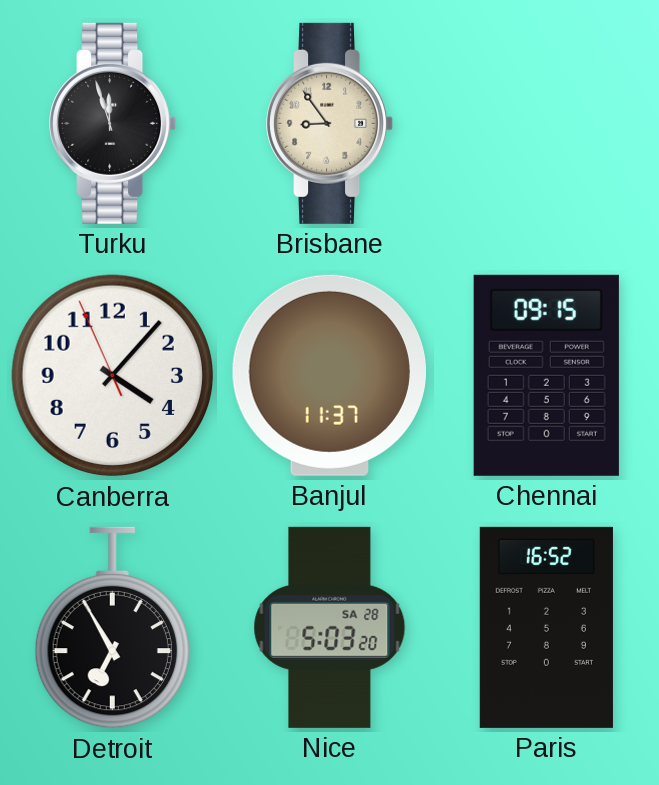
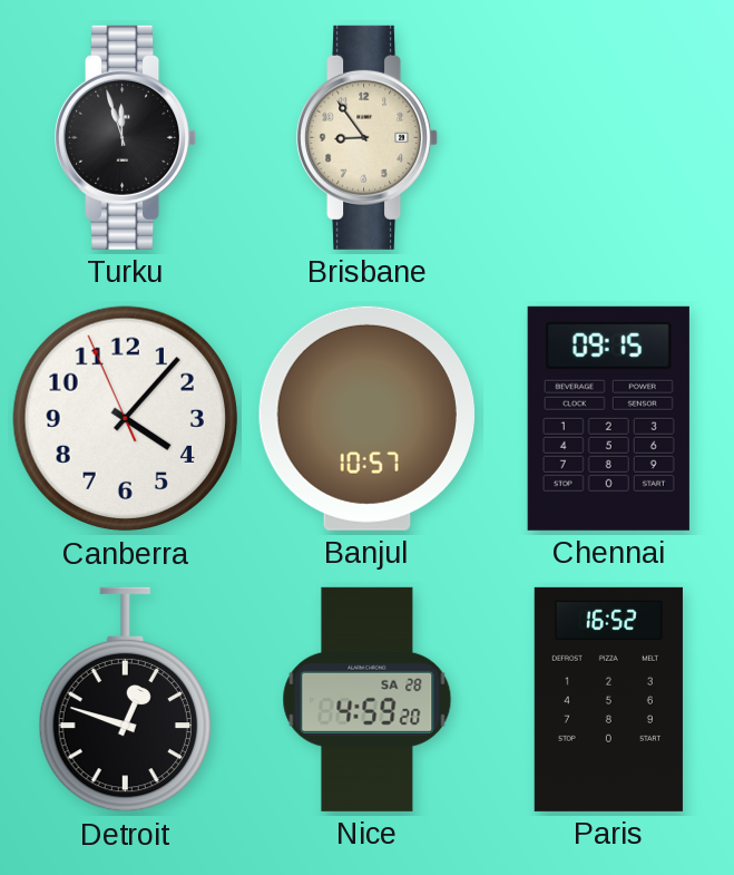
Banjul: 11:37 -> 10:57 (366, 418)
Detroit: 6:55 -> 12:48 (125, 700)
Nice: 5:03 -> 4:59 (368, 699)
